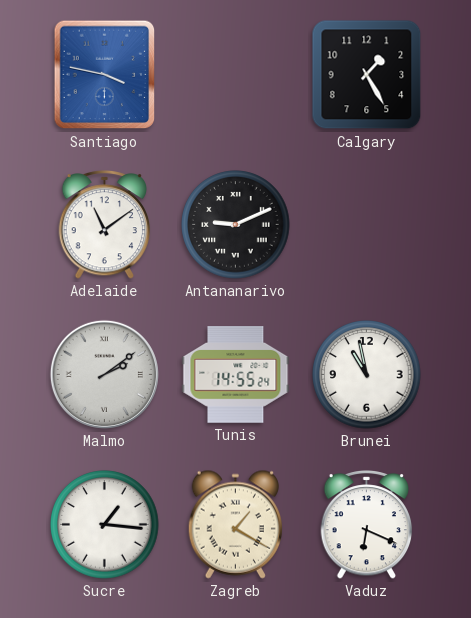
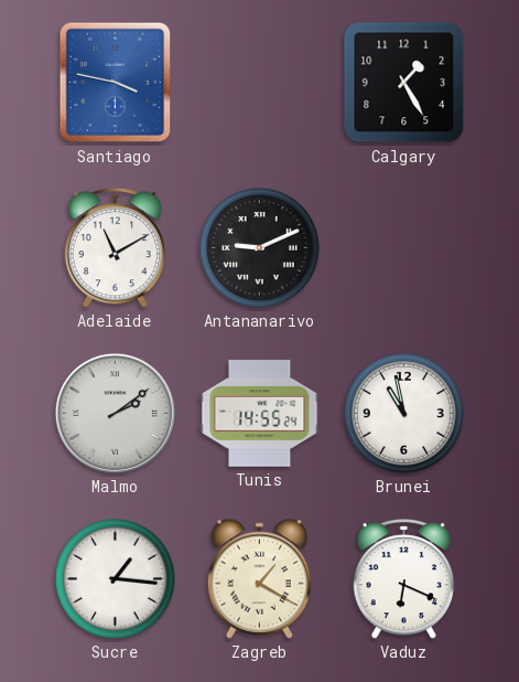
Adelaide: 11:09 -> 11:10 (116, 248)
